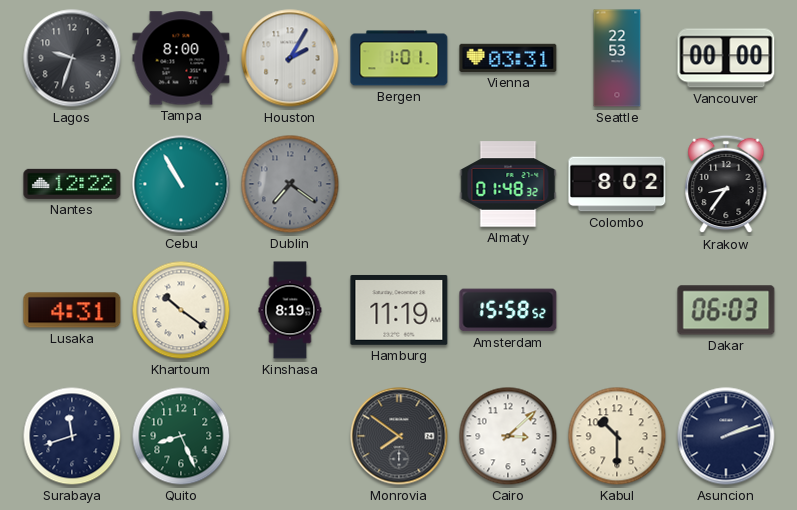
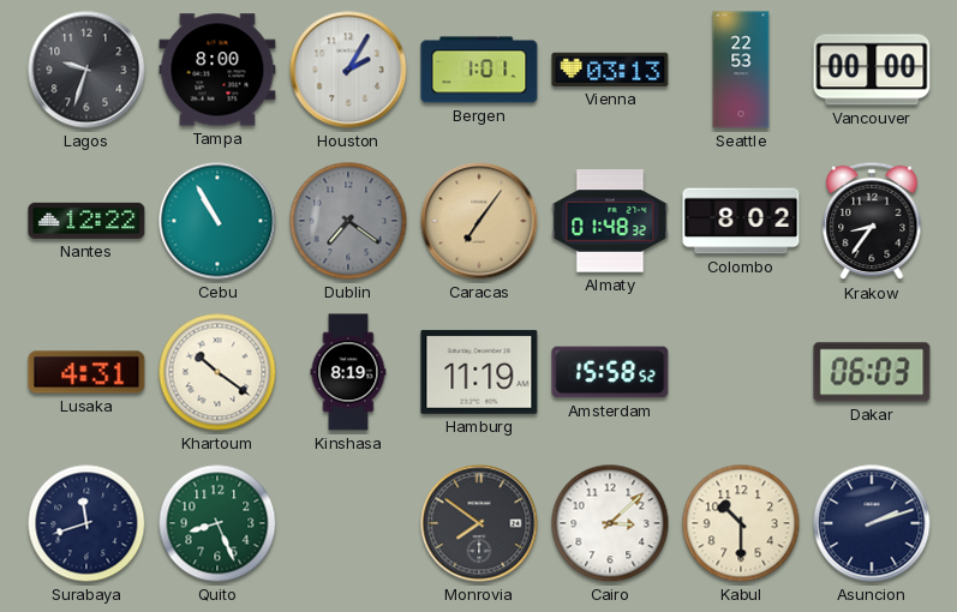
Vienna: 03:31 -> 03:13 (610, 70)
Caracas: none -> 7:06 (479, 221)
